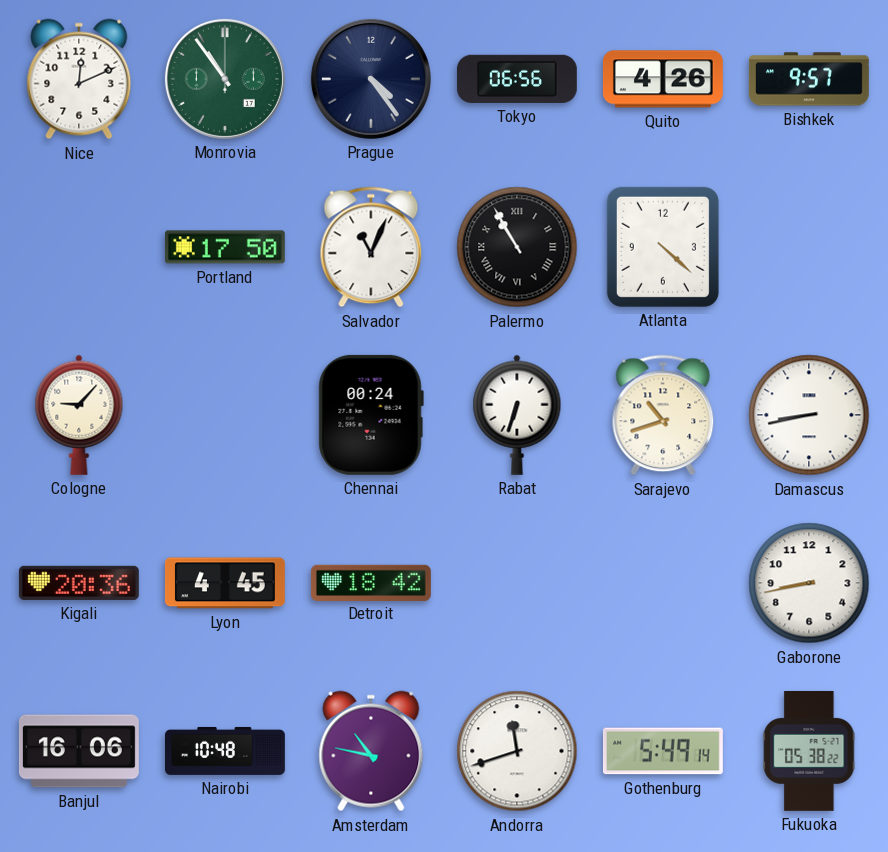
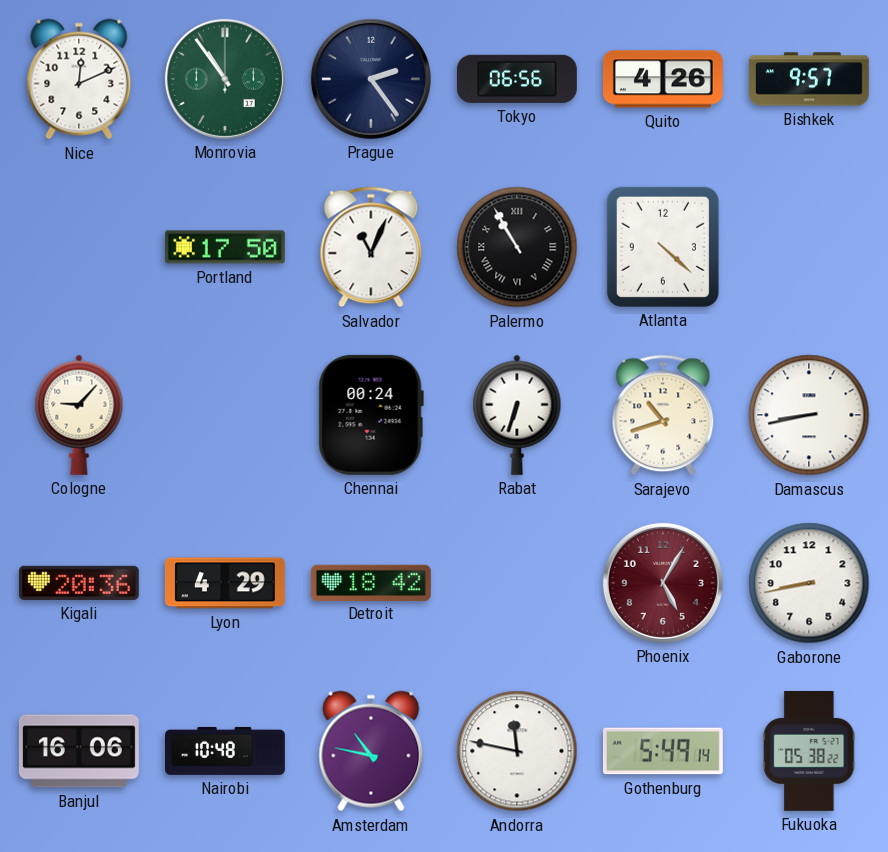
Prague: 4:24 -> 2:24 (371, 79)
Lyon: 4:45 -> 4:29 (225, 583)
Phoenix: none -> 5:05 (663, 583)
Andorra: 11:42 -> 11:47 (517, 751)
